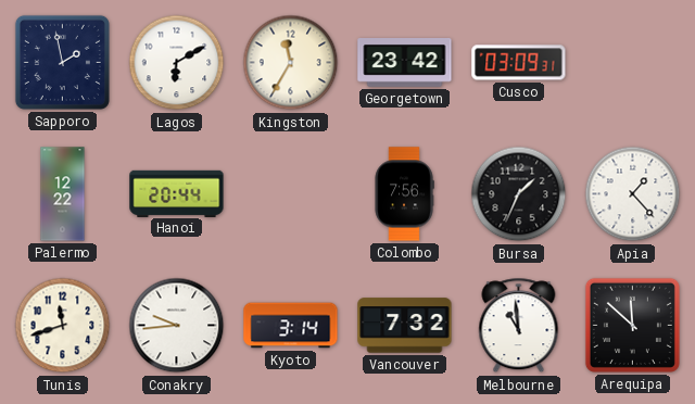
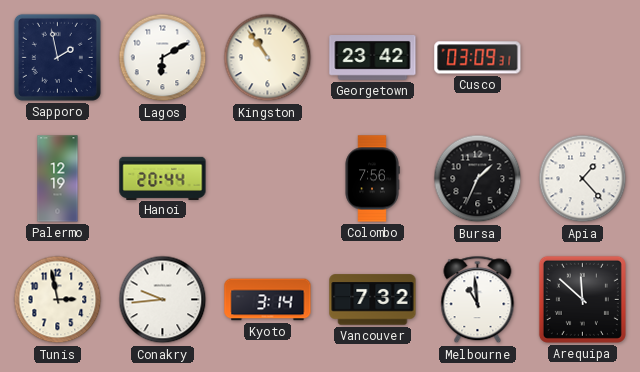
Kingston: 11:35 -> 10:54 (268, 58)
Palermo: 12:22 -> 12:19 (58, 179)
Tunis: 11:42 -> 2:58 (58, 300)
